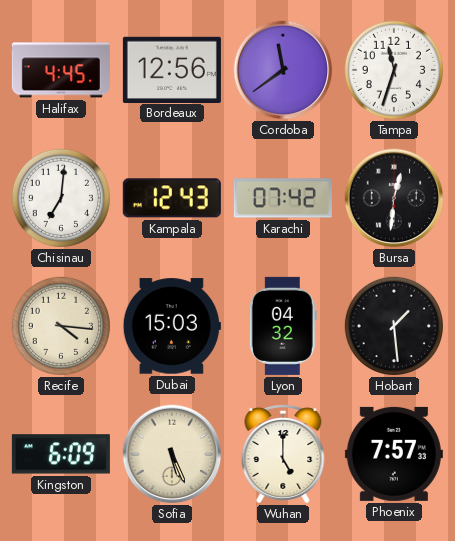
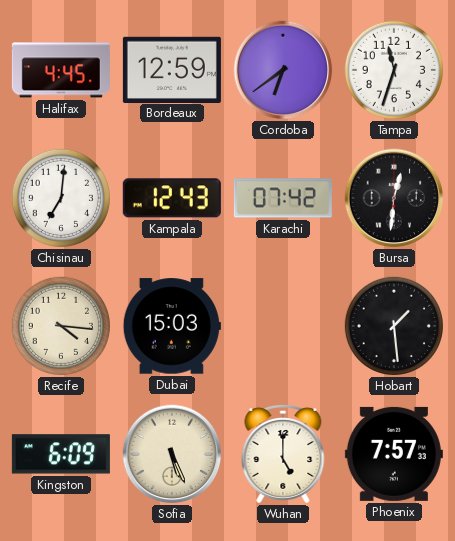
Bordeaux: 12:56 -> 12:59 (172, 69)
Cordoba: 11:39 -> 6:39 (283, 70)
Lyon: 04:32 -> none (283, 326)
